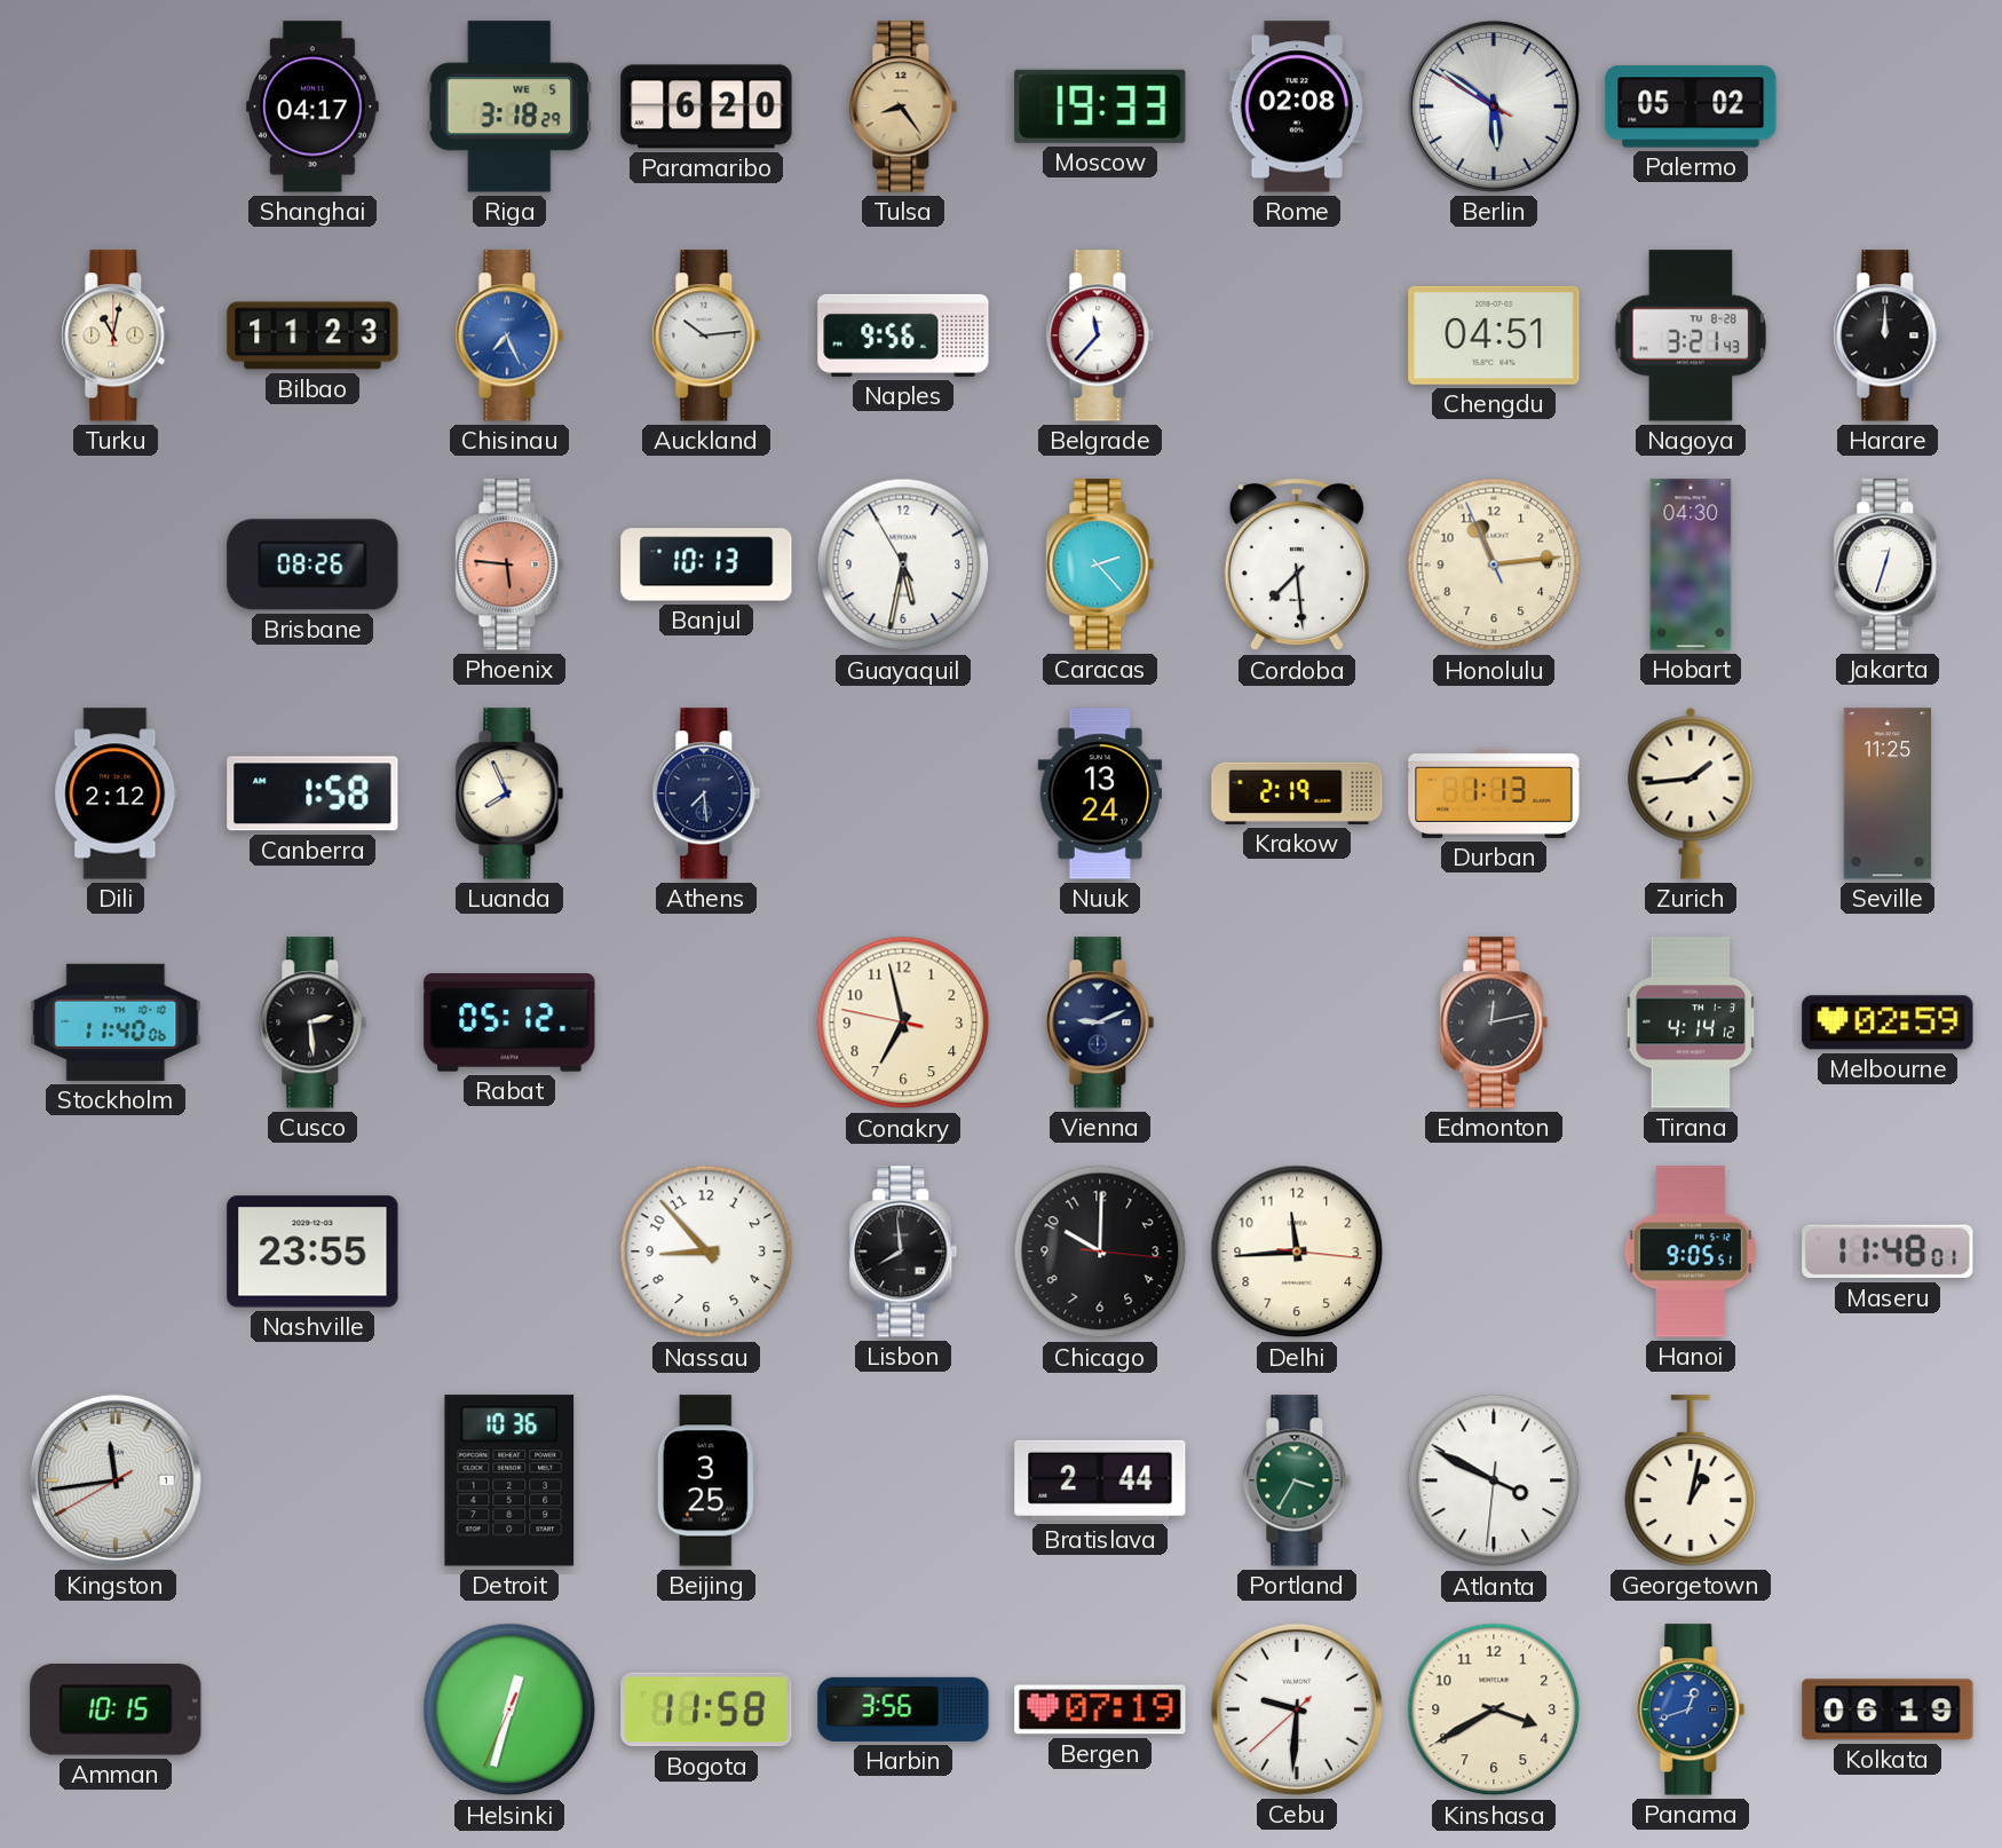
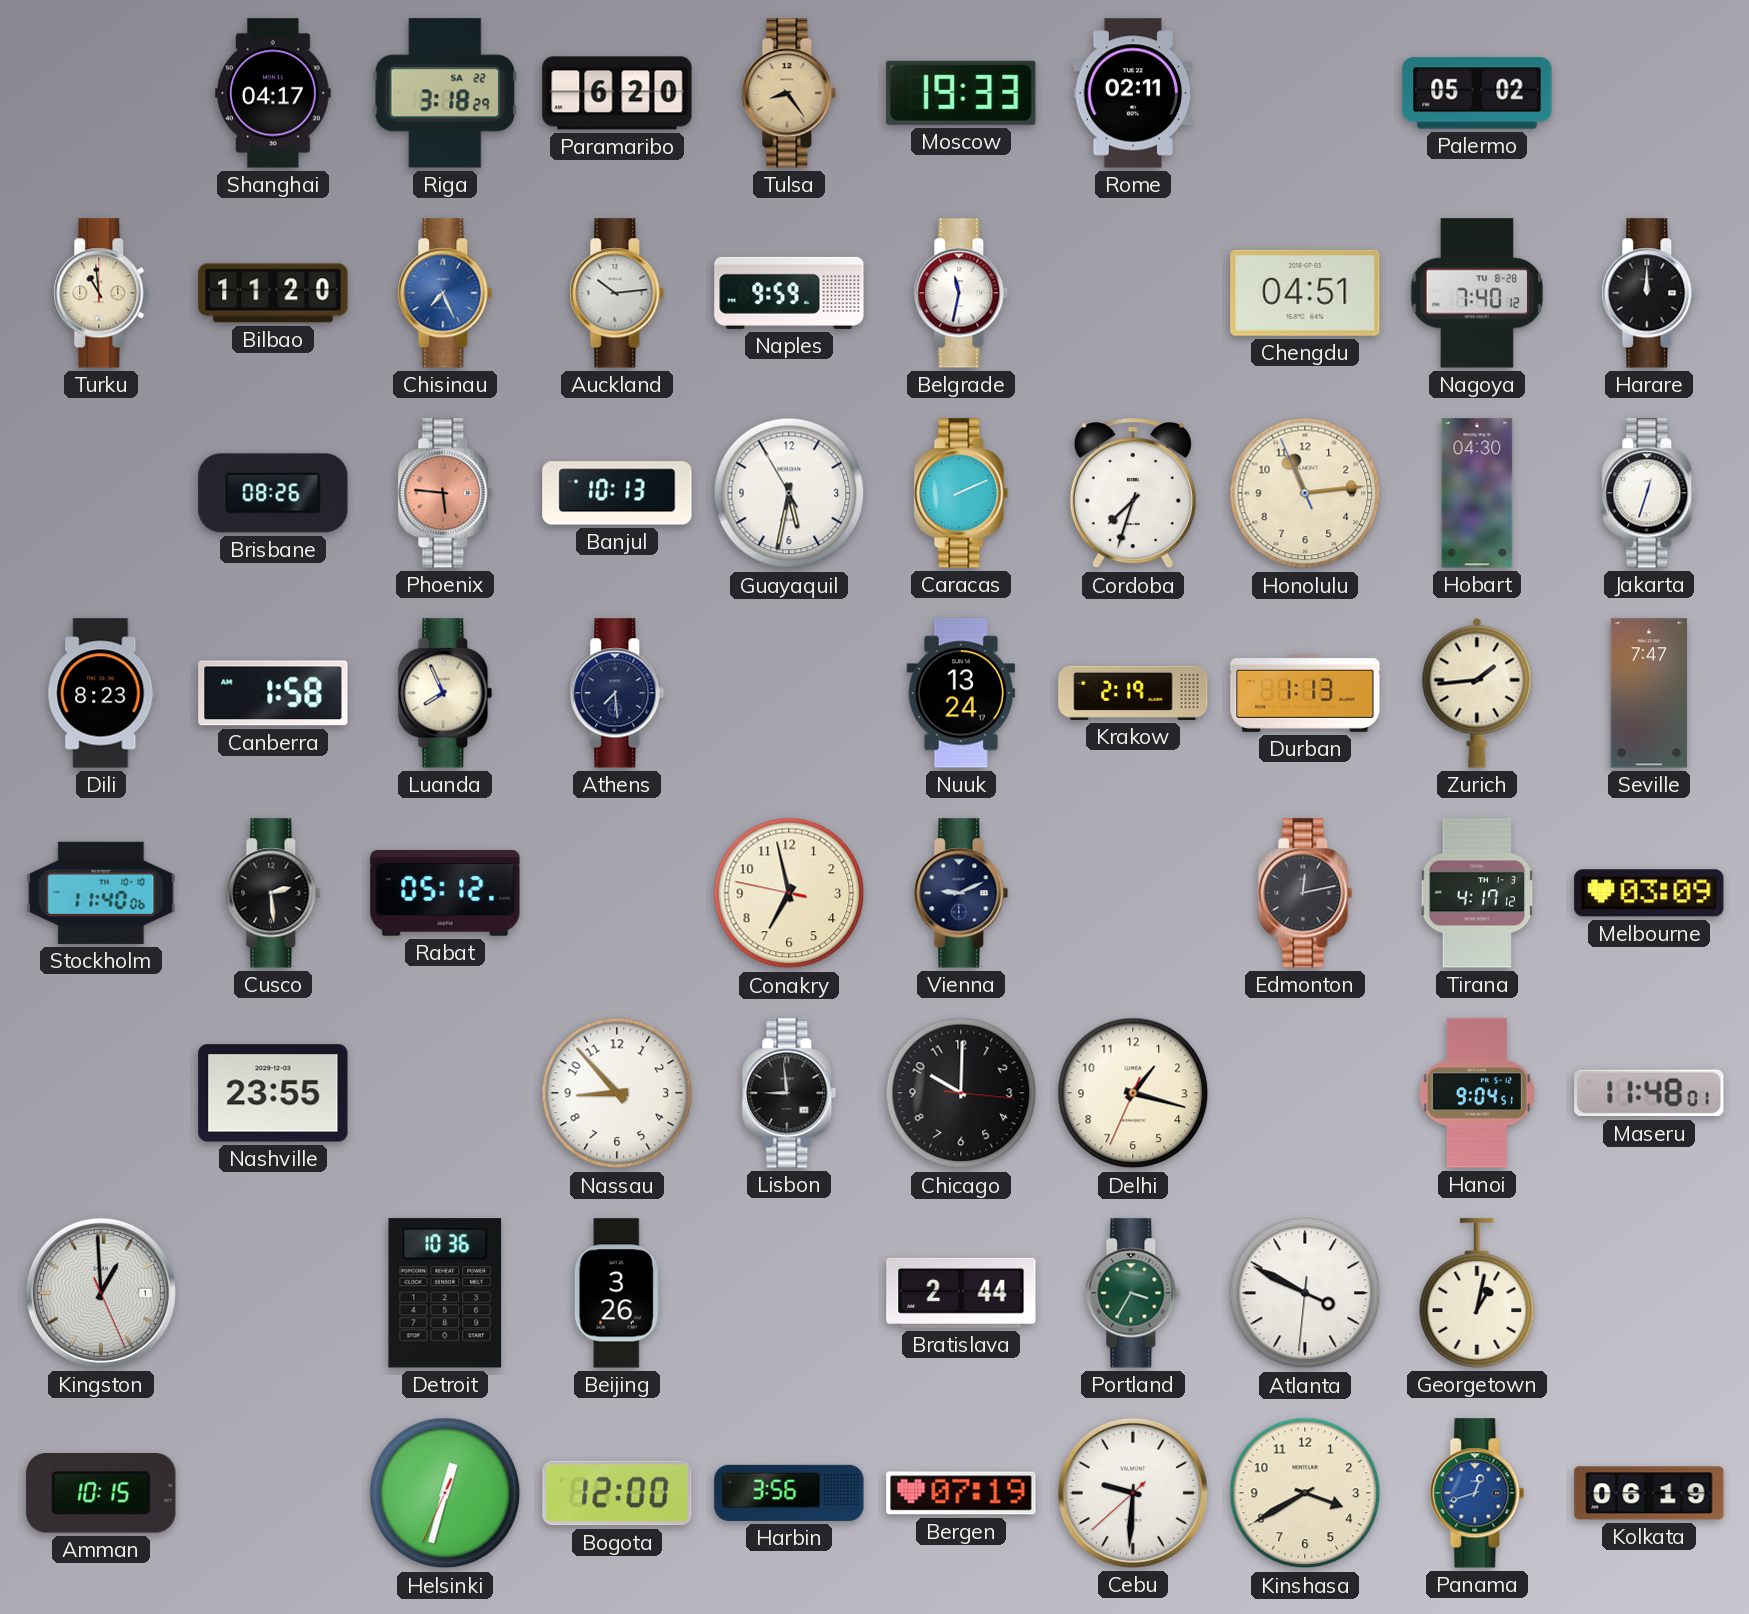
Riga date: WE 5 -> SA 22 (445, 93)
Rome: 02:08 -> 02:11 (1133, 93)
Berlin: 5:50 -> none (1494, 106)
Turku: 11:02 -> 10:59 (101, 293)
Bilbao: 11:23 -> 11:20 (273, 293)
Naples: 9:56 -> 9:59 (789, 293)
Belgrade: 11:37 -> 11:32 (961, 293)
Nagoya: 3:21 -> 7:40 (1477, 293)
Caracas: 2:23 -> 2:11 (961, 493)
Cordoba: 7:29 -> 7:33 (1133, 494)
Dili: 2:12 -> 8:23 (101, 693)
Seville: 11:25 -> 7:47 (1649, 693)
Tirana: 4:14 -> 4:17 (1477, 893)
Melbourne: 02:59 -> 03:09 (1649, 893)
Lisbon: 7:59 -> 8:59 (789, 1093)
Delhi: 11:44 -> 1:17 (1133, 1093)
Hanoi: 9:05 -> 9:04 (1477, 1093)
Kingston: 11:43 -> 12:59 (101, 1293)
Beijing: 3:25 -> 3:26 (617, 1293)
Bogota: 11:58 -> 12:00 (617, 1493)
